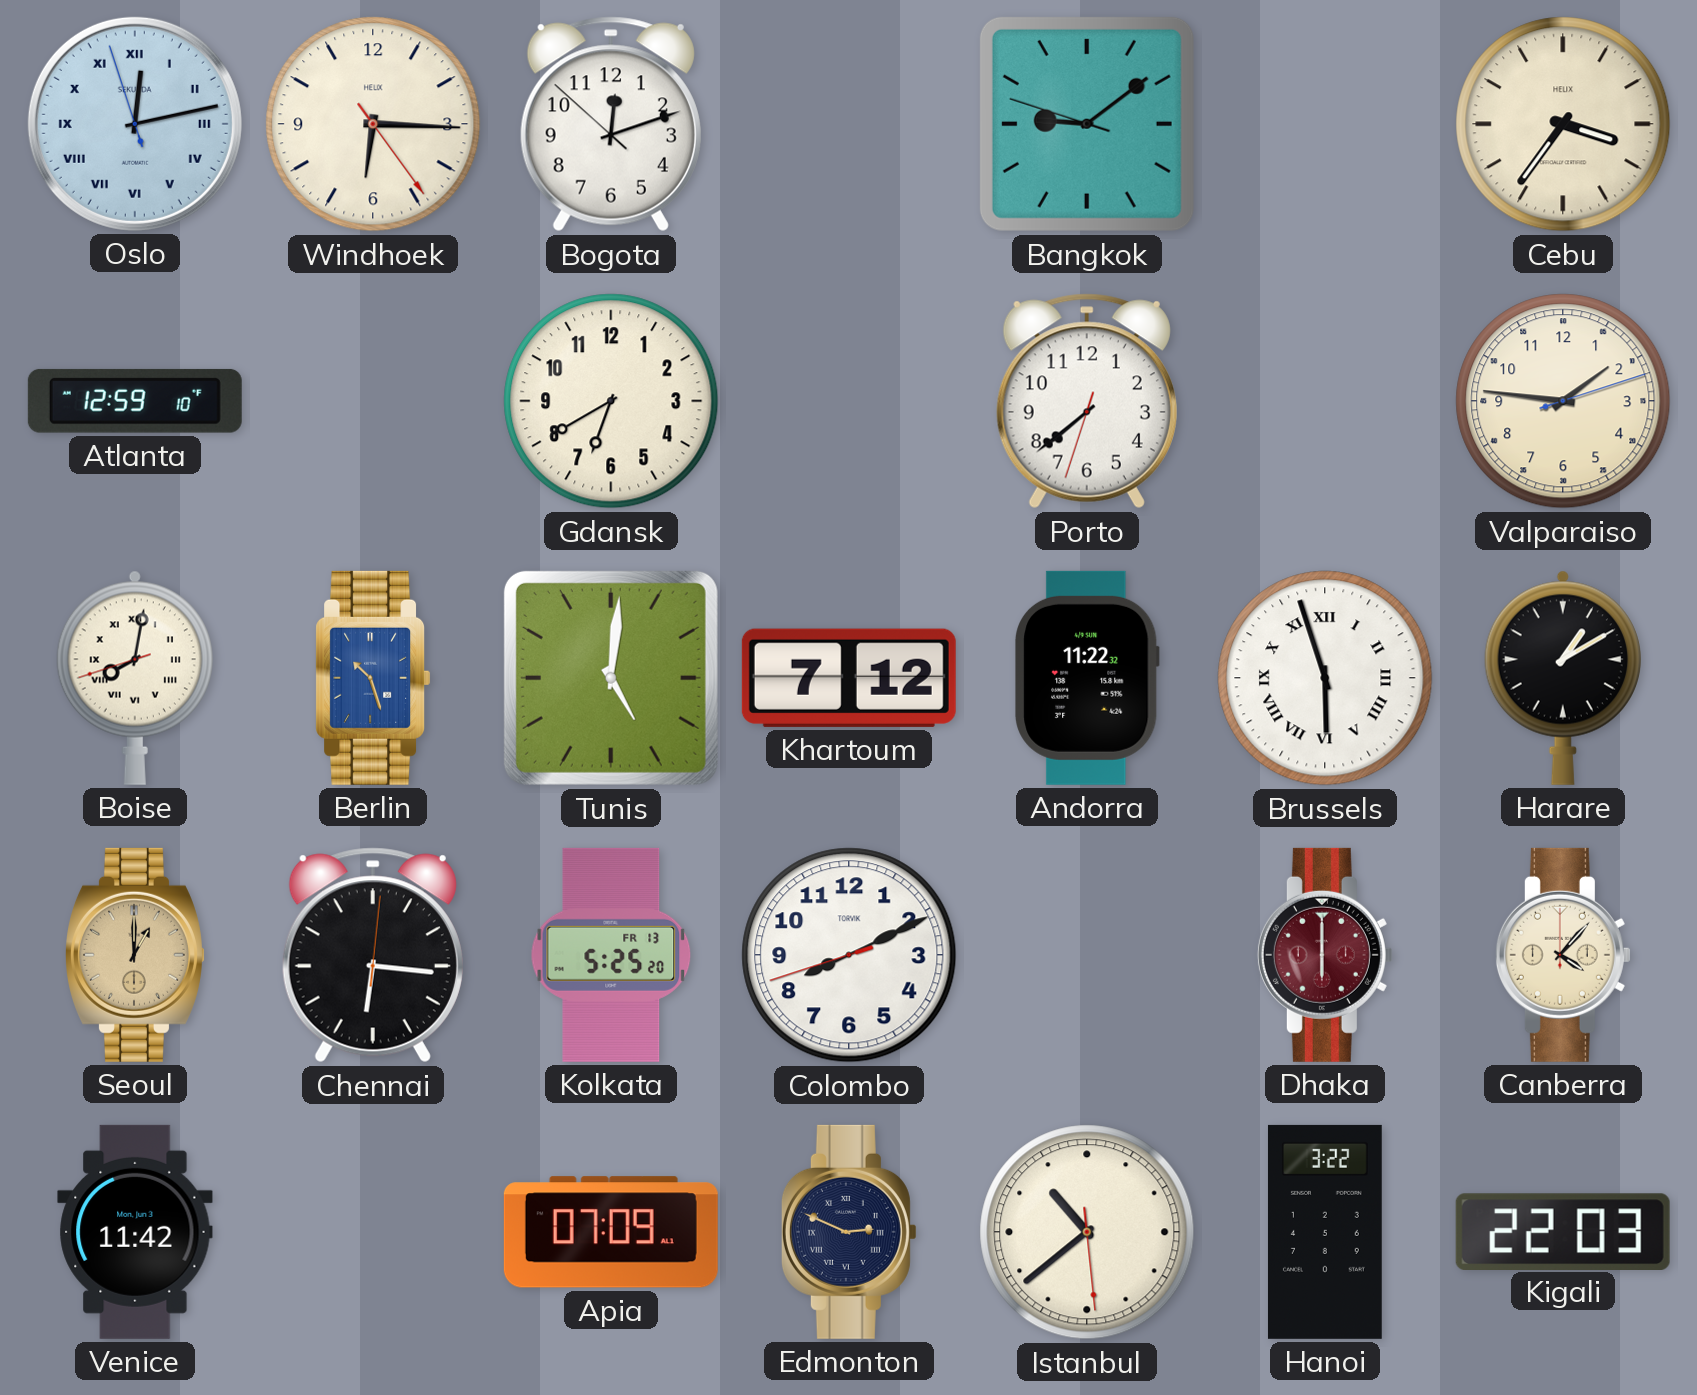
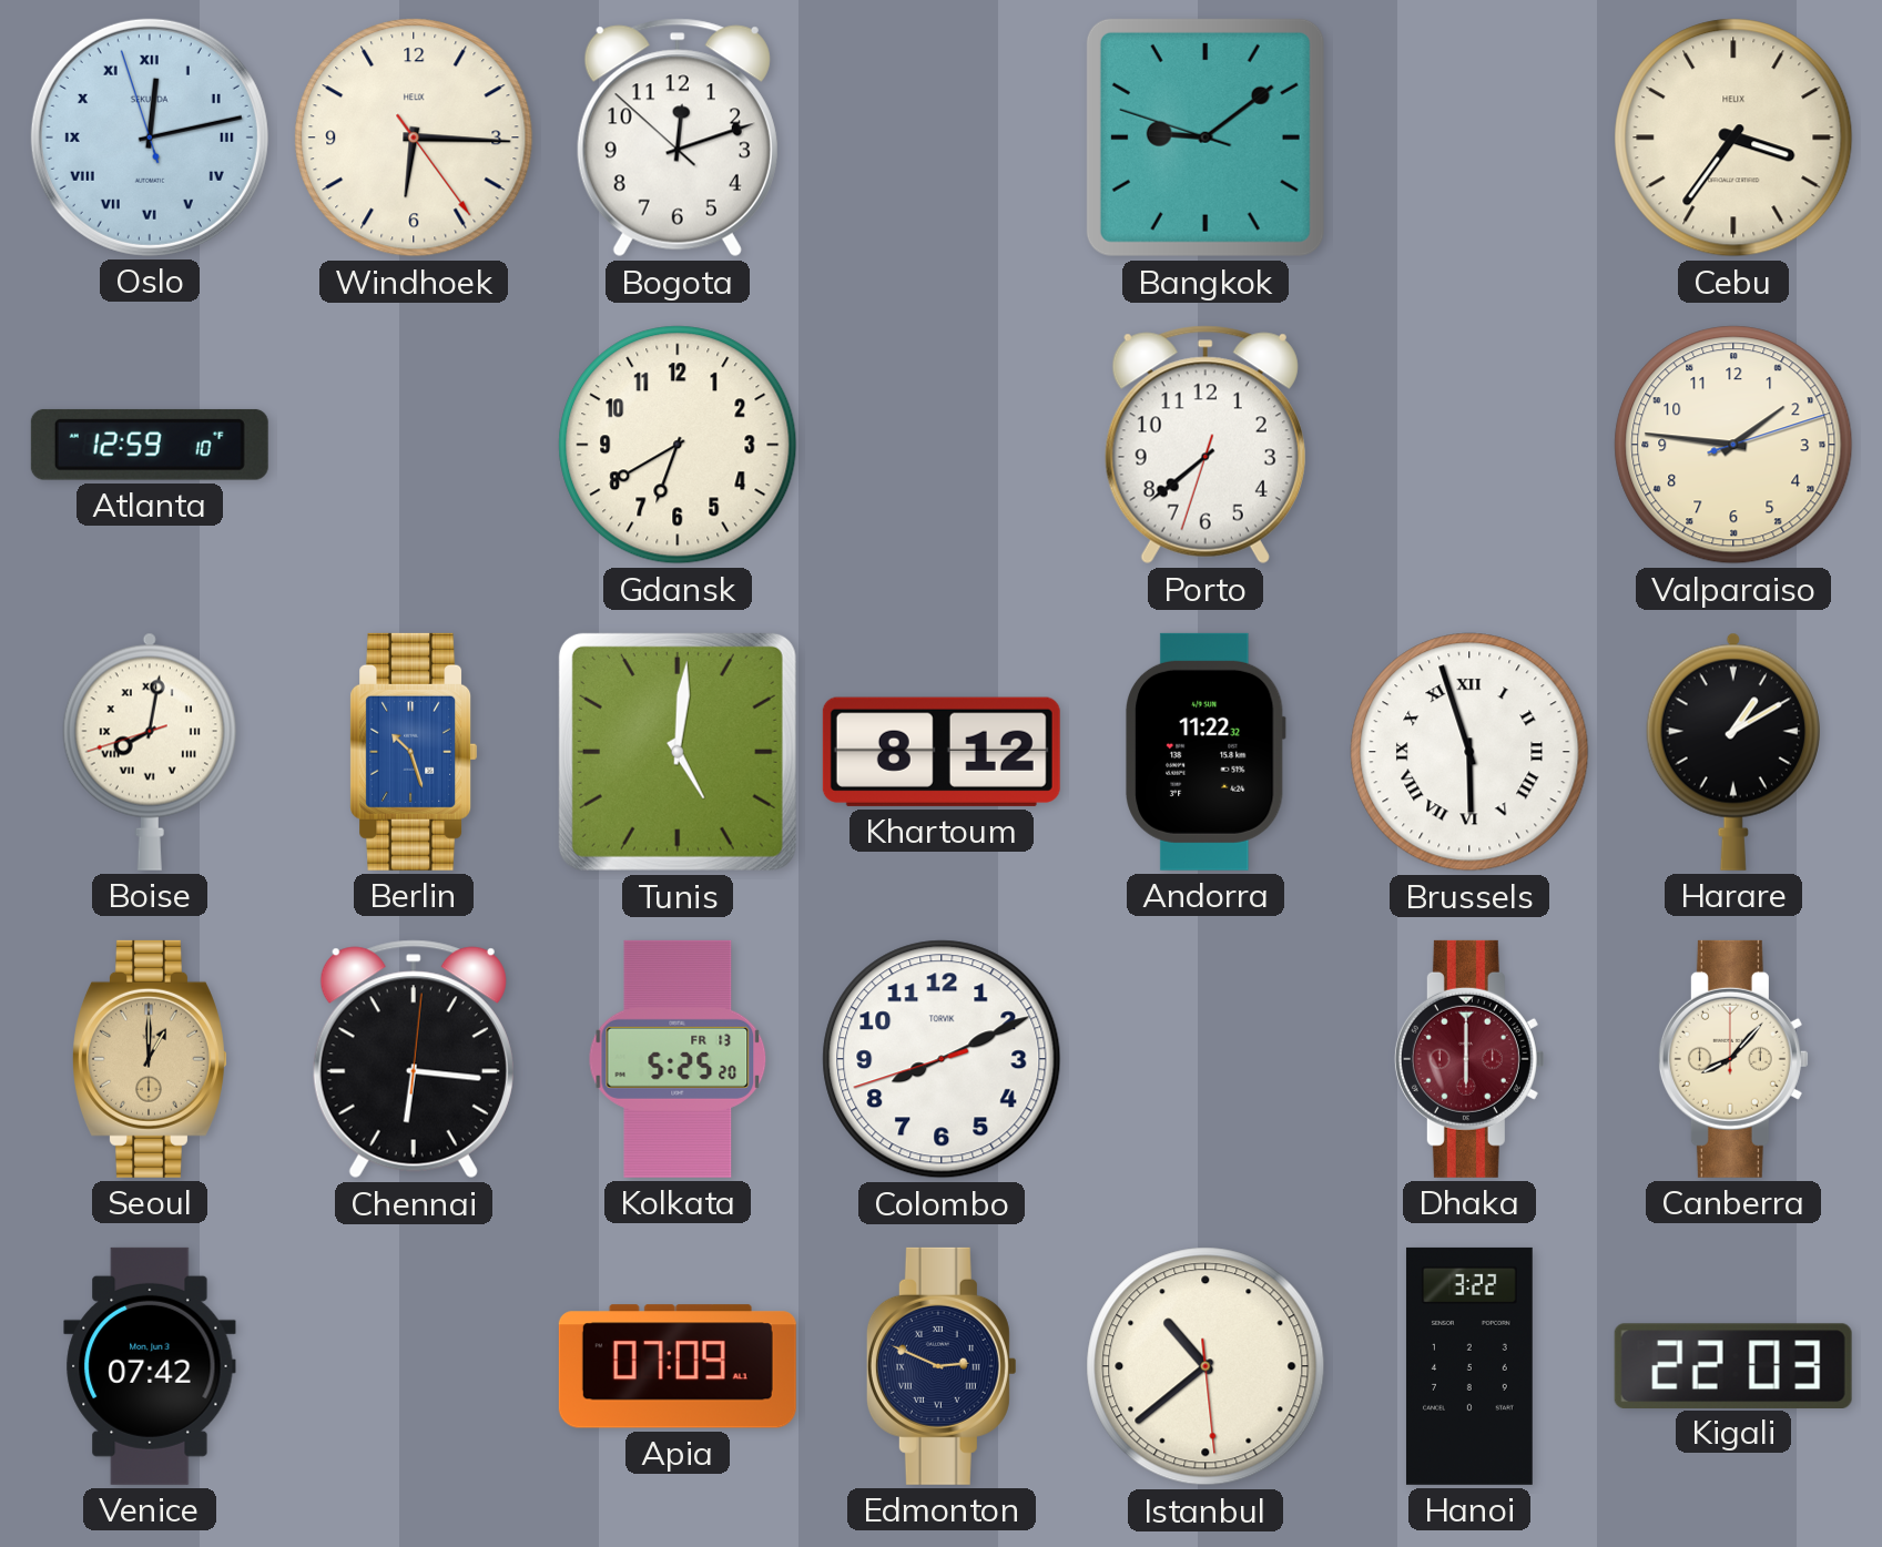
Khartoum: 7:12 -> 8:12 (942, 752)
Canberra: 4:07 -> 8:07 (1733, 1059)
Venice: 11:42 -> 07:42 (150, 1366)
